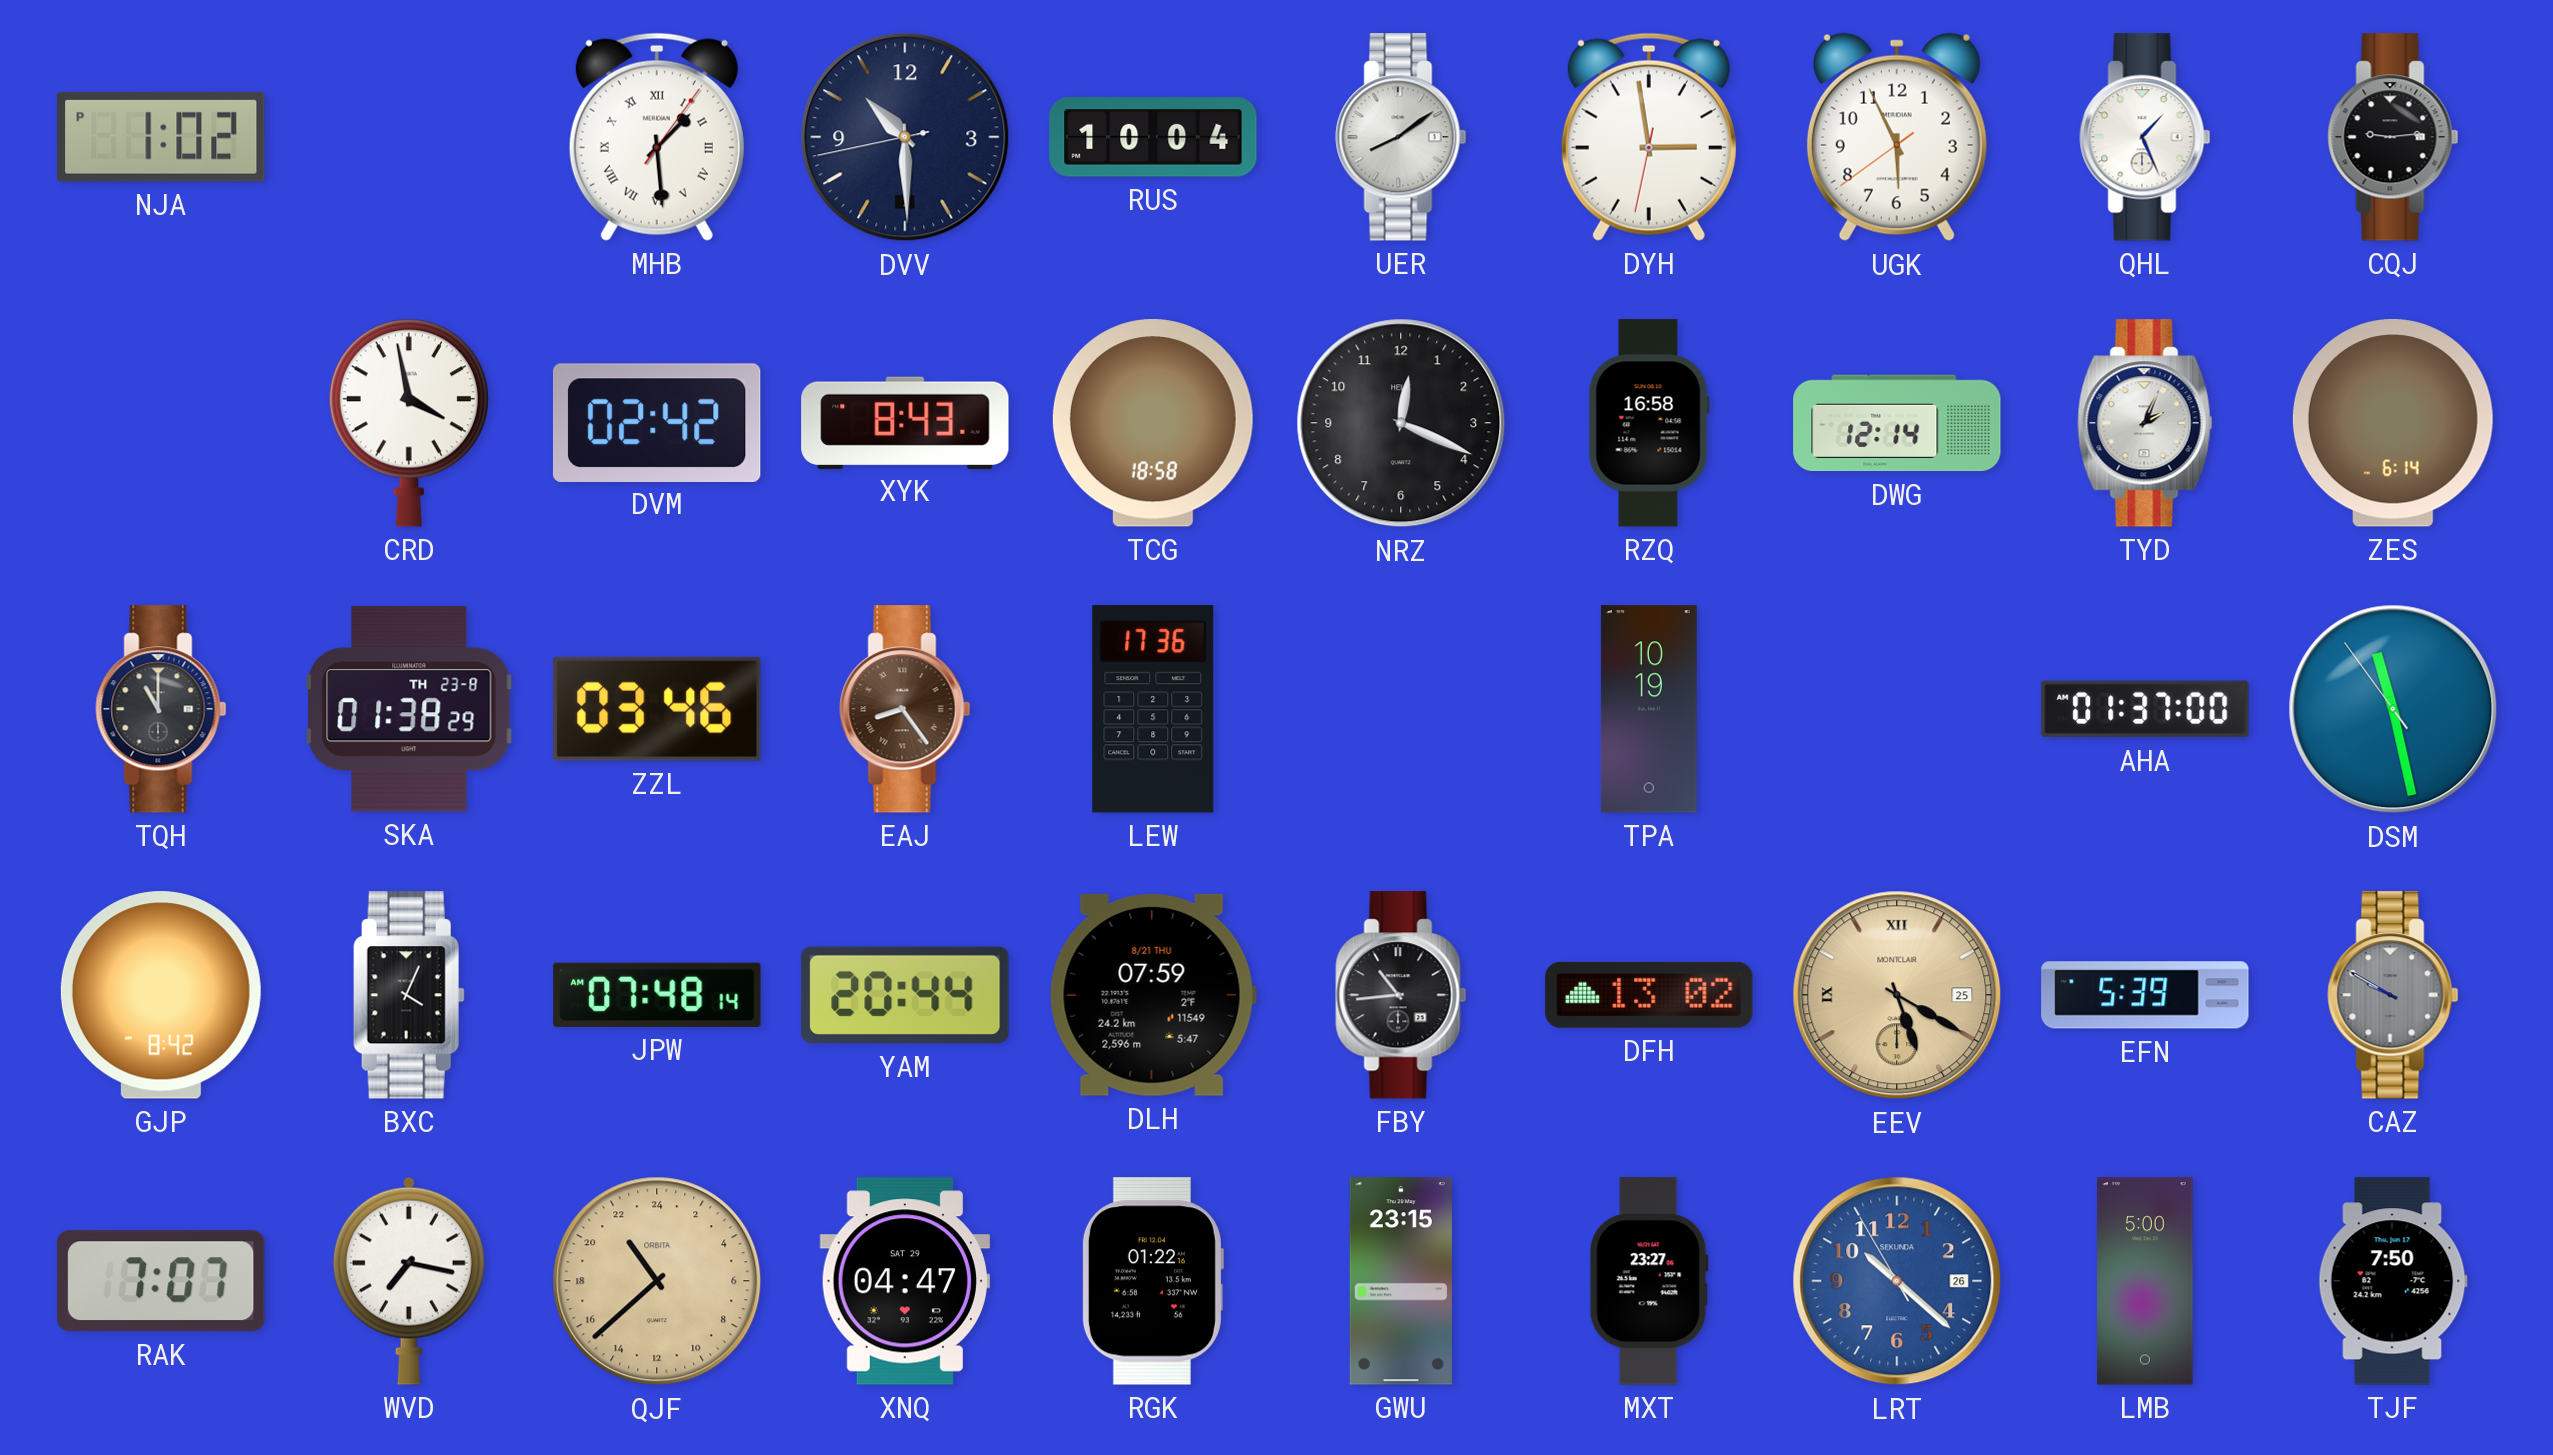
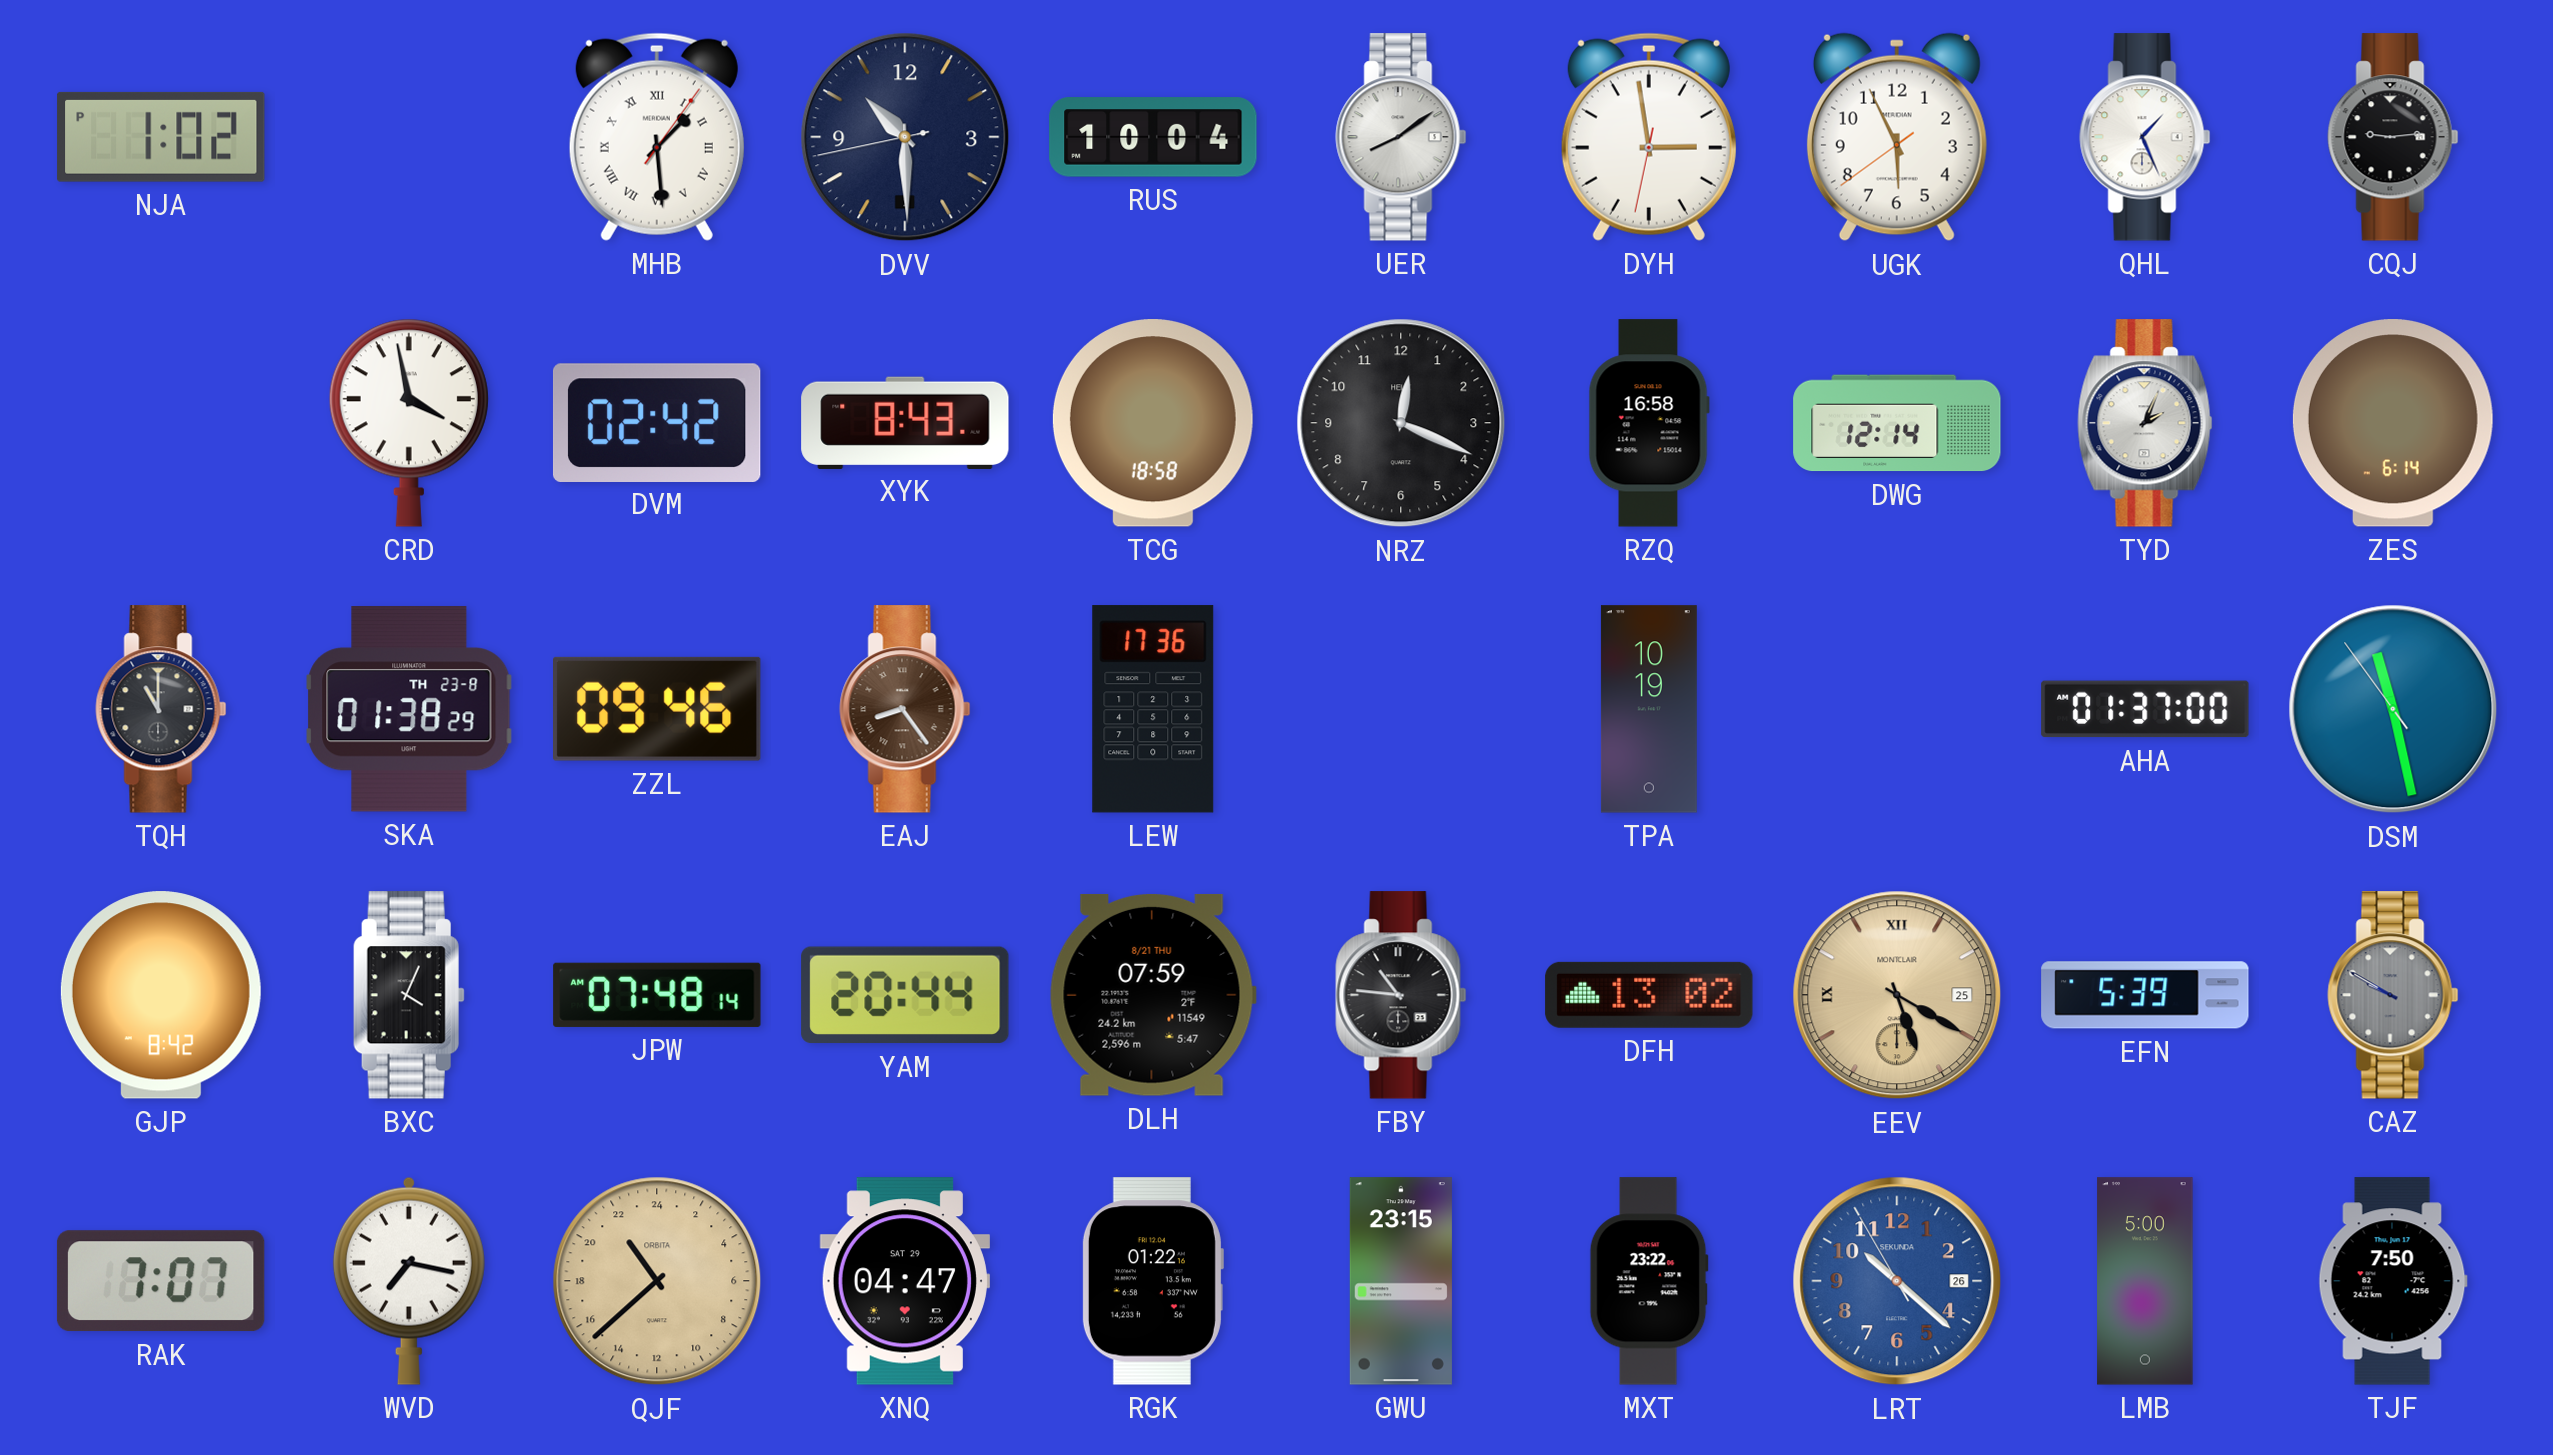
ZZL: 03:46 -> 09:46 (658, 709)
FBY: 10:44 -> 10:46 (1401, 995)
MXT: 23:27 -> 23:22 (1649, 1281)
